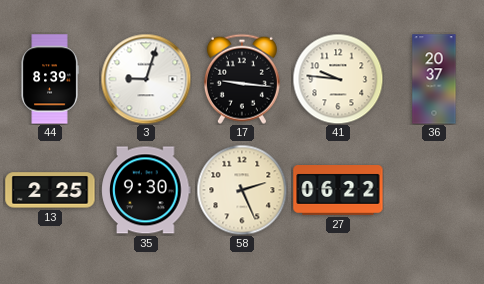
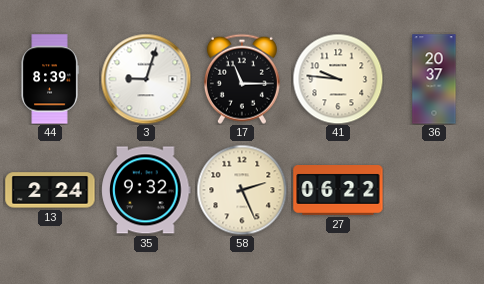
17: 9:16 -> 11:15 (242, 79)
13: 2:25 -> 2:24 (50, 190)
35: 9:30 -> 9:32 (146, 190)
